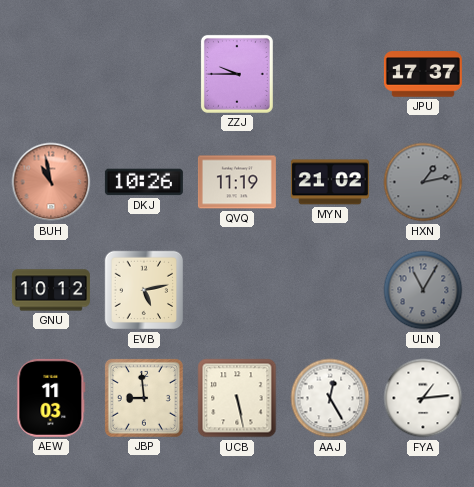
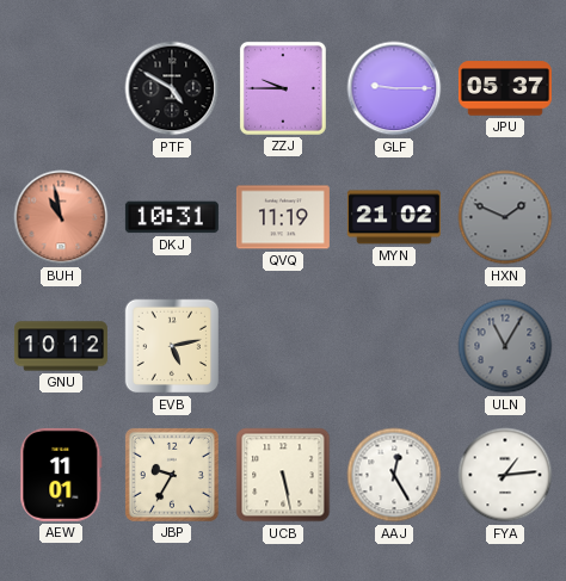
PTF: none -> 4:50 (172, 88)
GLF: none -> 9:15 (394, 88)
JPU: 17:37 -> 05:37 (505, 88)
DKJ: 10:26 -> 10:31 (172, 217)
HXN: 1:13 -> 1:49 (505, 217)
AEW: 11:03 -> 11:01 (61, 475)
JBP: 8:59 -> 9:35 (172, 475)
